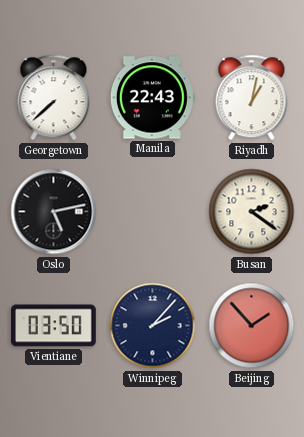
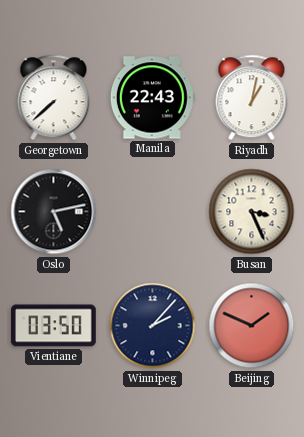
Busan: 2:21 -> 3:26 (252, 212)
Beijing: 1:53 -> 1:49 (252, 326)
